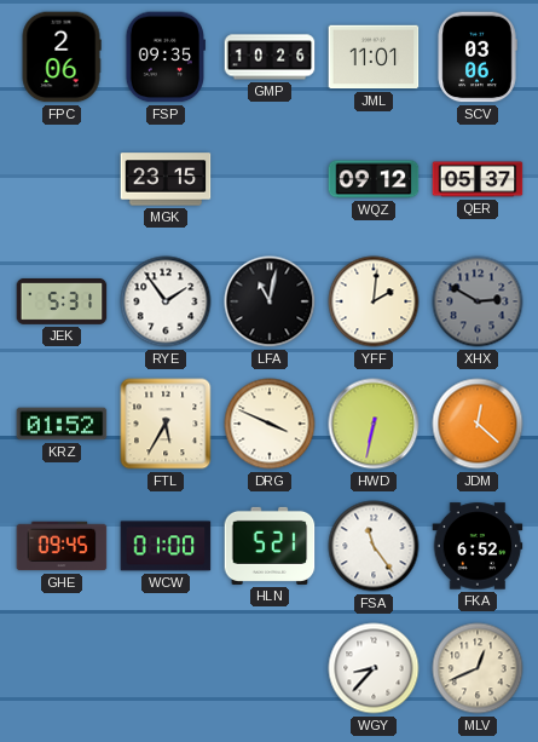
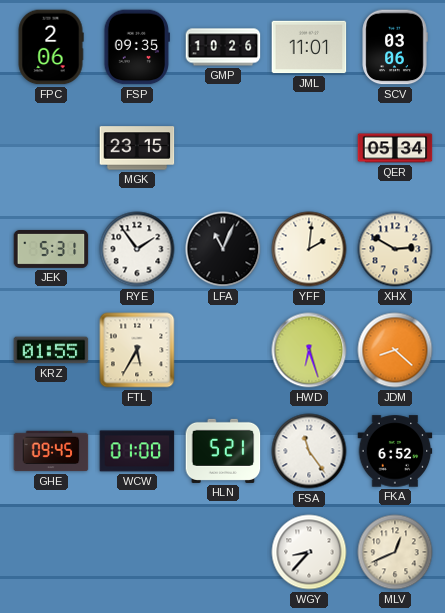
WQZ: 09:12 -> none (374, 179)
QER: 05:37 -> 05:34 (395, 148)
LFA: 11:02 -> 11:04 (223, 249)
XHX dial: grey -> cream (395, 249)
KRZ: 01:52 -> 01:55 (51, 350)
DRG: 3:49 -> none (270, 424)
HWD: 6:32 -> 6:27 (309, 350)
JDM: 12:22 -> 8:22 (395, 350)
